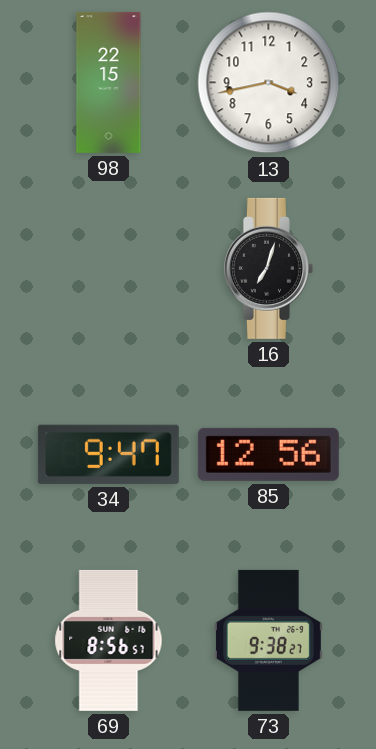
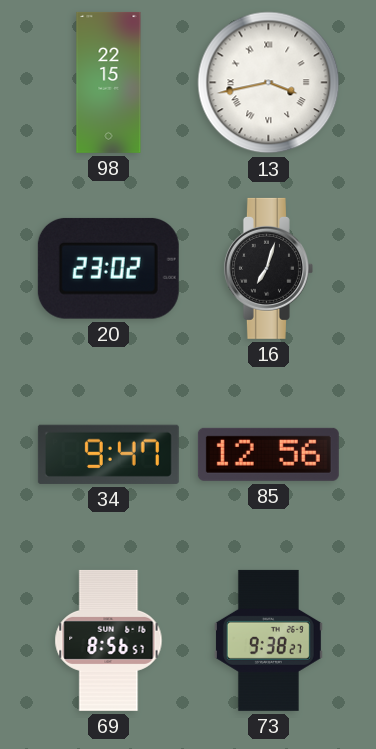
13 numerals: Arabic -> Roman (269, 83)
20: none -> 23:02 (108, 268)
